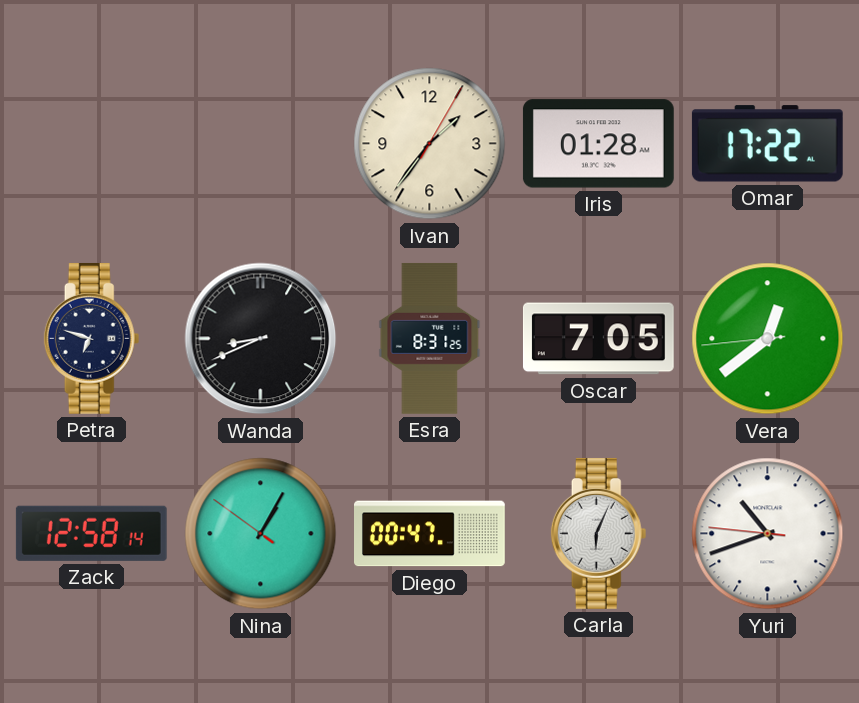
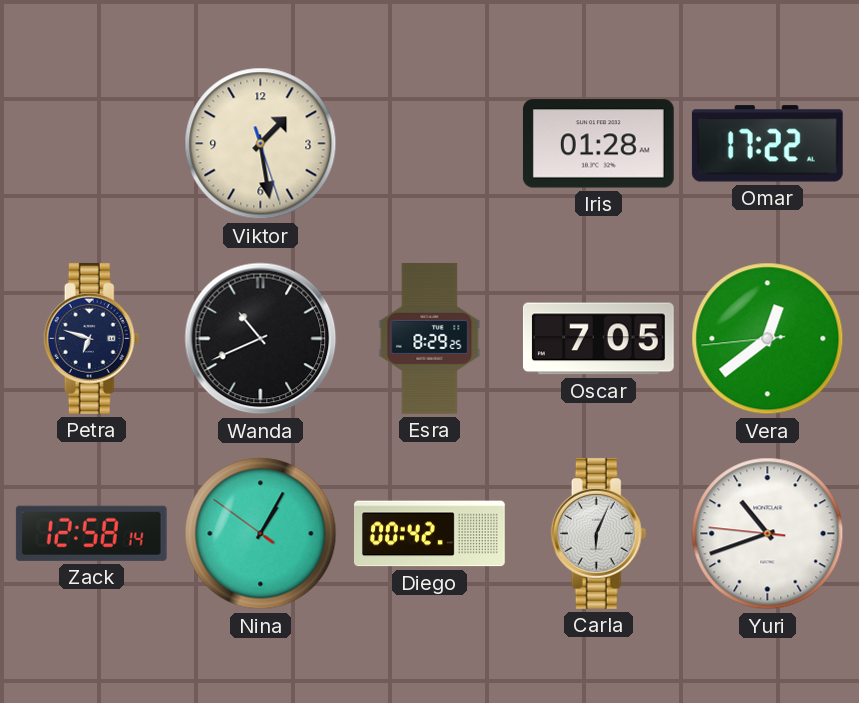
Viktor: none -> 1:28 (261, 144)
Ivan: 1:36 -> none (430, 144)
Wanda: 8:41 -> 10:41 (261, 339)
Esra: 8:31 -> 8:29 (430, 339)
Diego: 00:47 -> 00:42 (430, 534)
